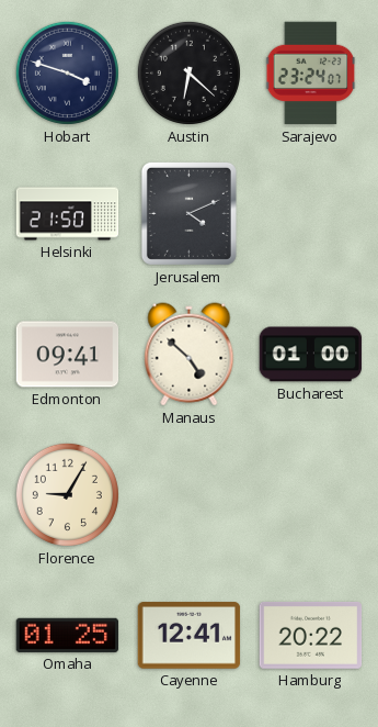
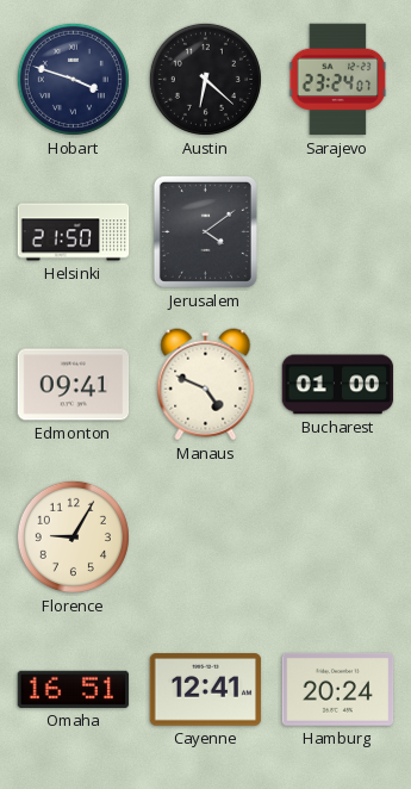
Jerusalem: 4:11 -> 4:09 (205, 231)
Manaus: 4:52 -> 4:49 (206, 385)
Omaha: 01:25 -> 16:51 (74, 689)
Hamburg: 20:22 -> 20:24 (338, 689)
